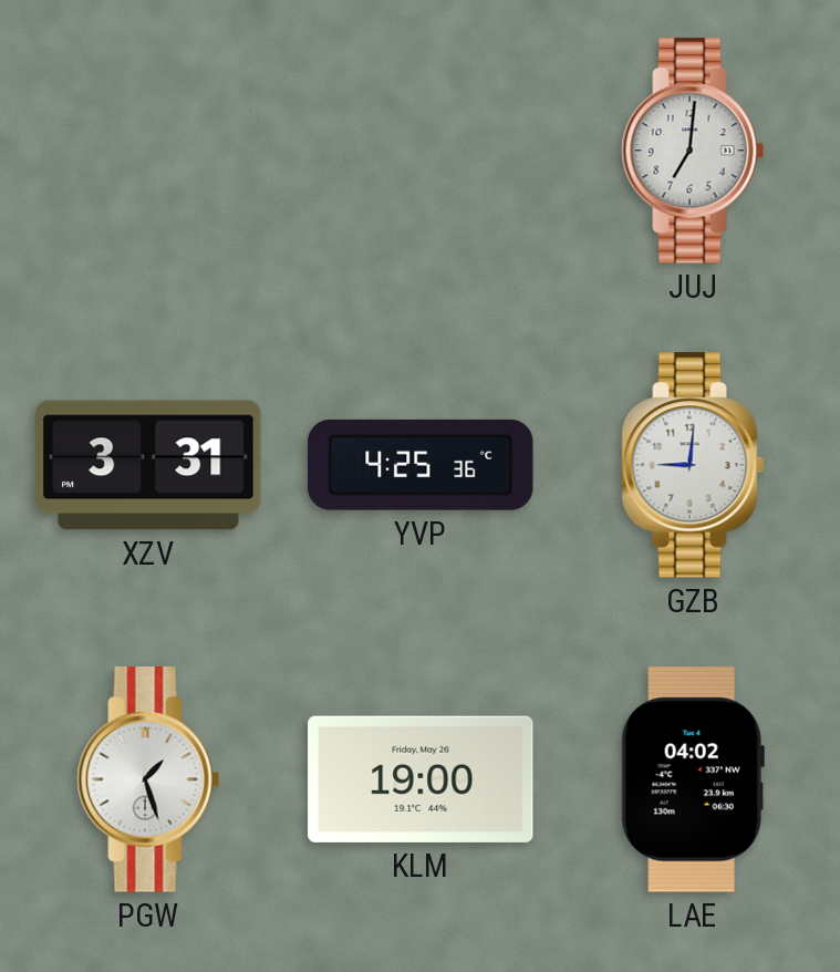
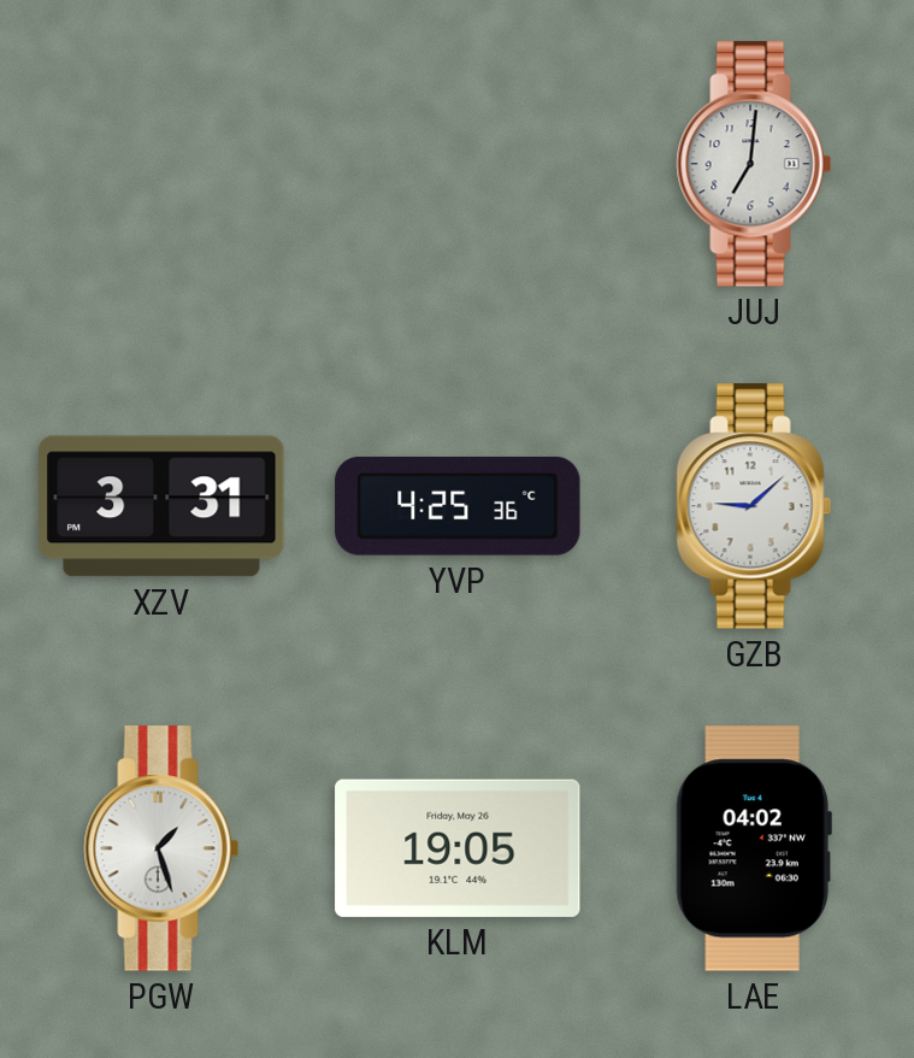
GZB: 9:01 -> 9:08 (754, 506)
KLM: 19:00 -> 19:05 (458, 848)
